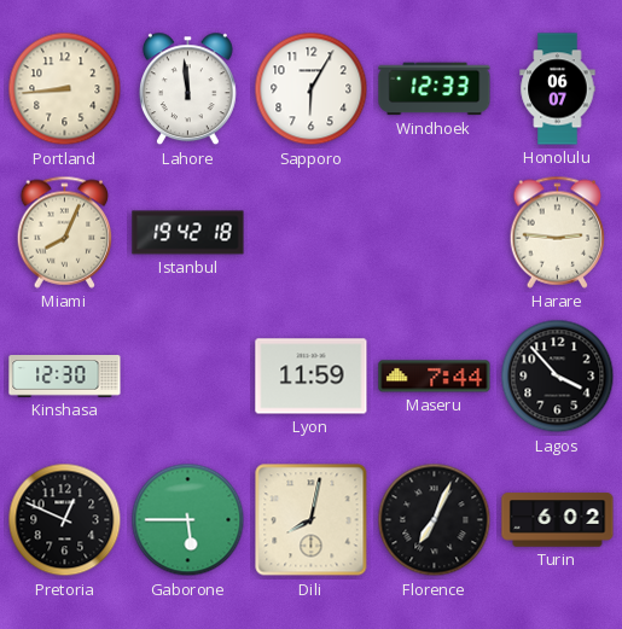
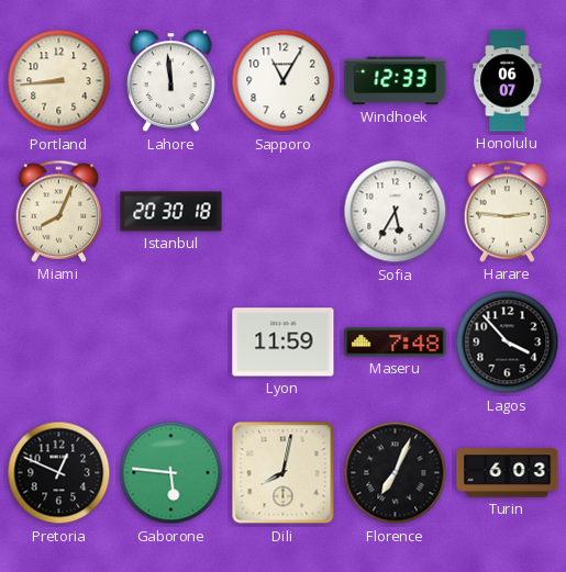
Sapporo: 6:05 -> 11:05 (284, 81)
Istanbul: 19:42 -> 20:30 (171, 212)
Sofia: none -> 5:35 (396, 212)
Kinshasa: 12:30 -> none (65, 377)
Maseru: 7:44 -> 7:48 (396, 343)
Gaborone: 5:45 -> 5:46 (171, 473)
Turin: 6:02 -> 6:03 (508, 473)
